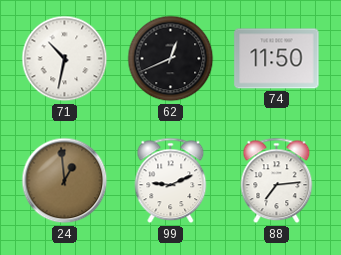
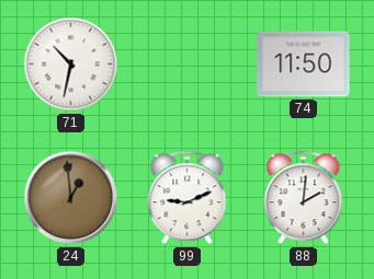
62: 12:41 -> none (171, 59)
88: 7:14 -> 2:01 (304, 198)
